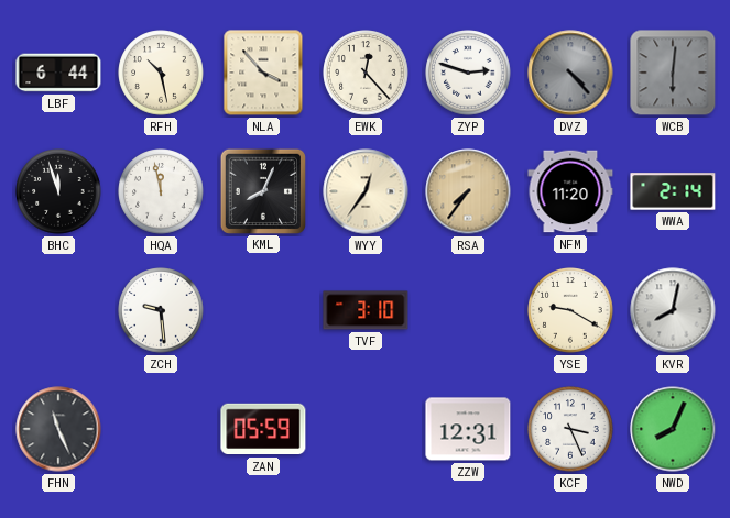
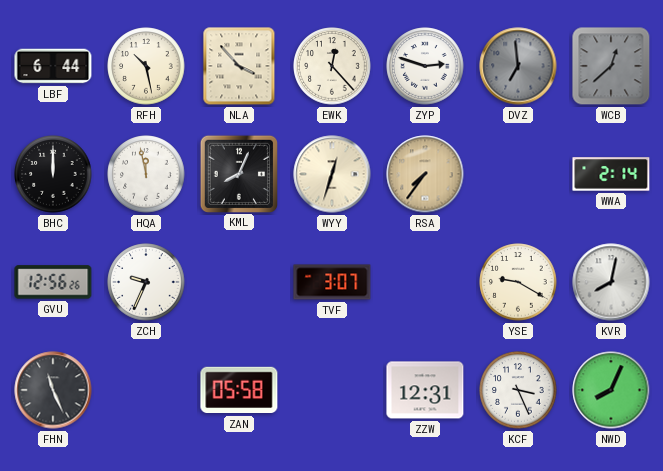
DVZ: 4:23 -> 6:59 (518, 66)
WCB: 6:01 -> 12:38 (611, 66)
BHC: 11:57 -> 12:00 (53, 174)
WYY: 12:36 -> 12:33 (332, 174)
NFM: 11:20 -> none (570, 191)
GVU: none -> 12:56 (53, 282)
ZCH: 9:29 -> 9:34 (146, 282)
TVF: 3:10 -> 3:07 (332, 282)
ZAN: 05:59 -> 05:58 (239, 390)
